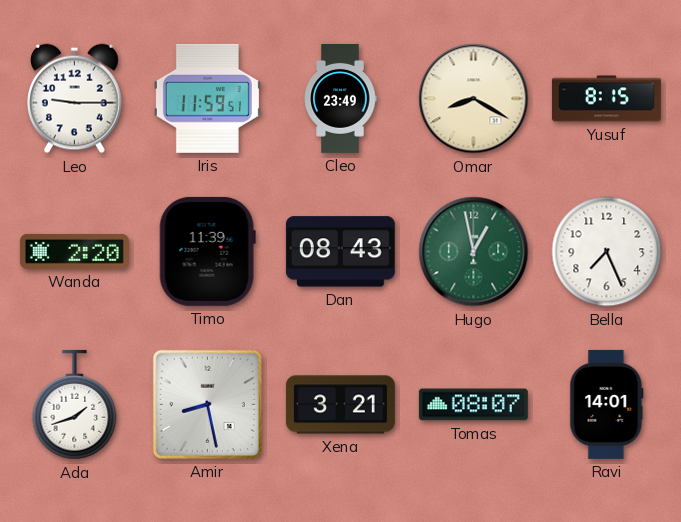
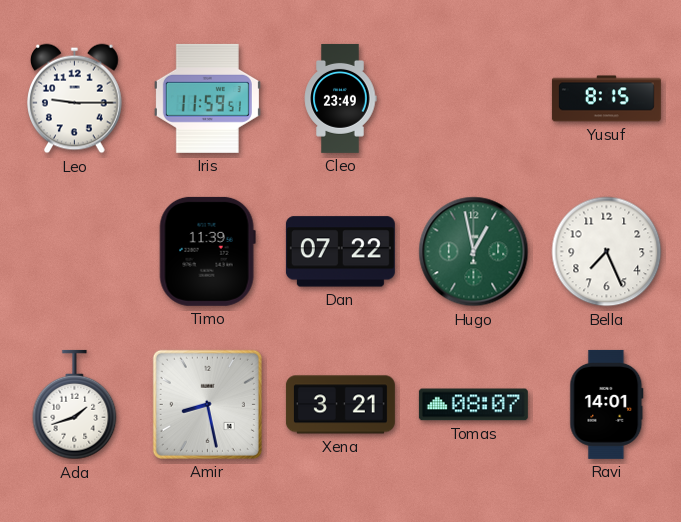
Omar: 8:20 -> none (474, 99)
Wanda: 2:20 -> none (74, 251)
Dan: 08:43 -> 07:22 (340, 252)
